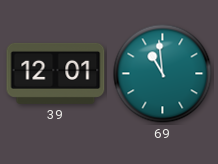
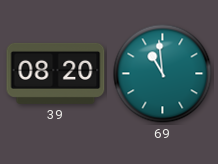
39: 12:01 -> 08:20 (56, 73)
